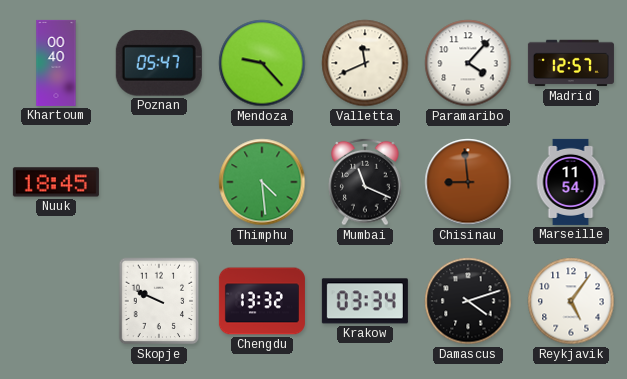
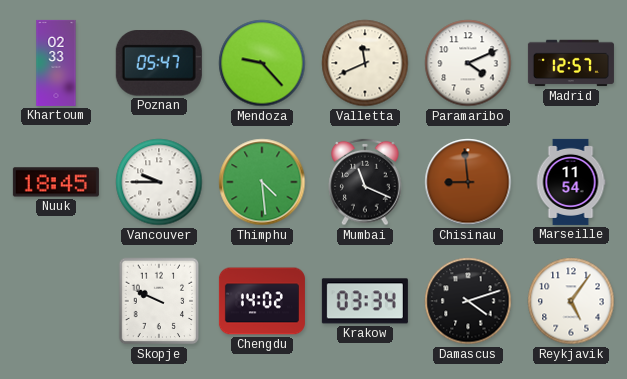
Khartoum: 00:40 -> 02:33 (56, 63)
Paramaribo: 4:07 -> 4:11 (468, 63)
Vancouver: none -> 9:45 (159, 182)
Chengdu: 13:32 -> 14:02 (262, 301)
